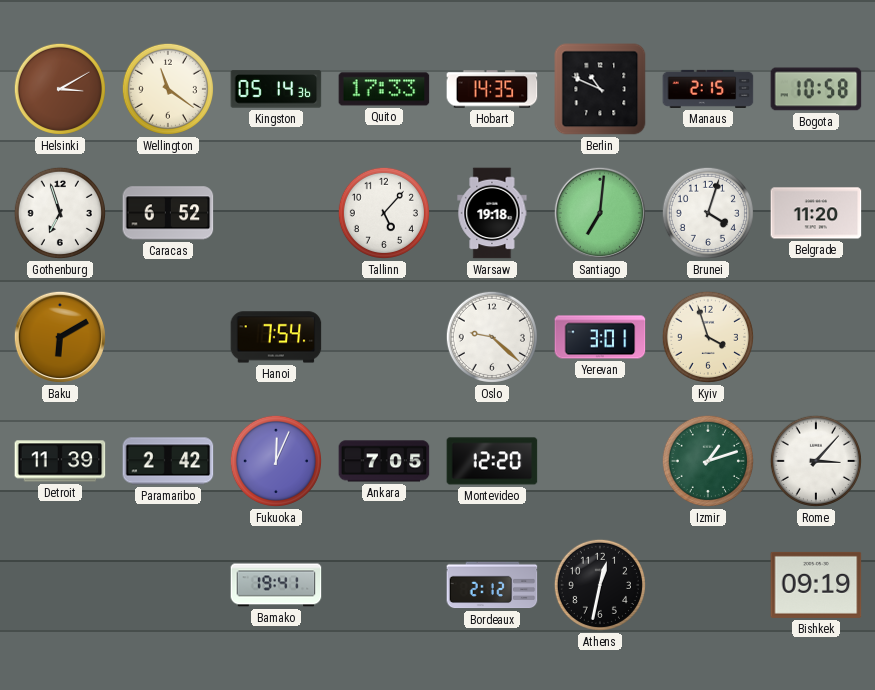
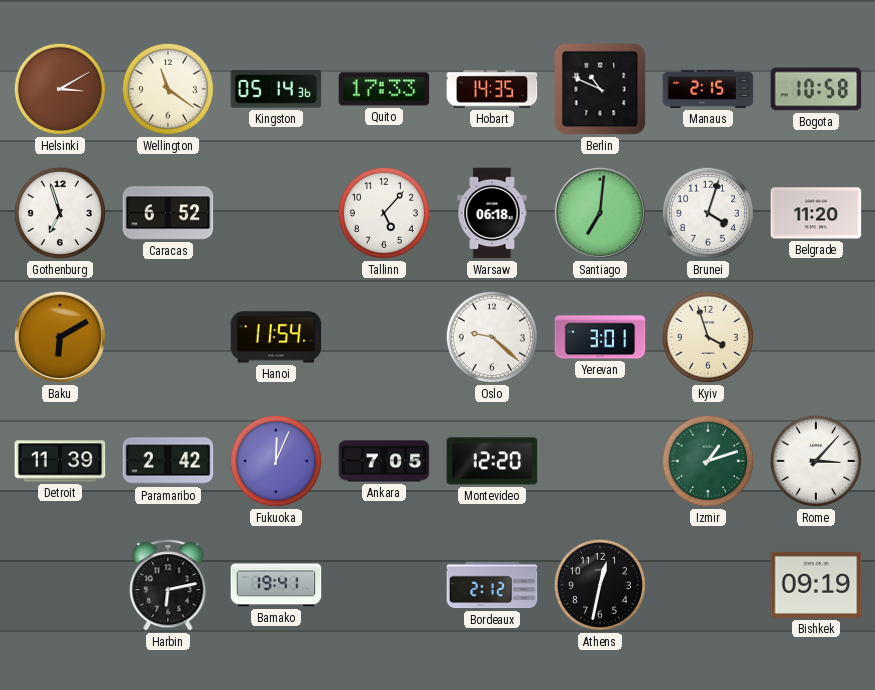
Warsaw: 19:18 -> 06:18 (492, 213)
Hanoi: 7:54 -> 11:54 (276, 337)
Harbin: none -> 6:13 (168, 585)
